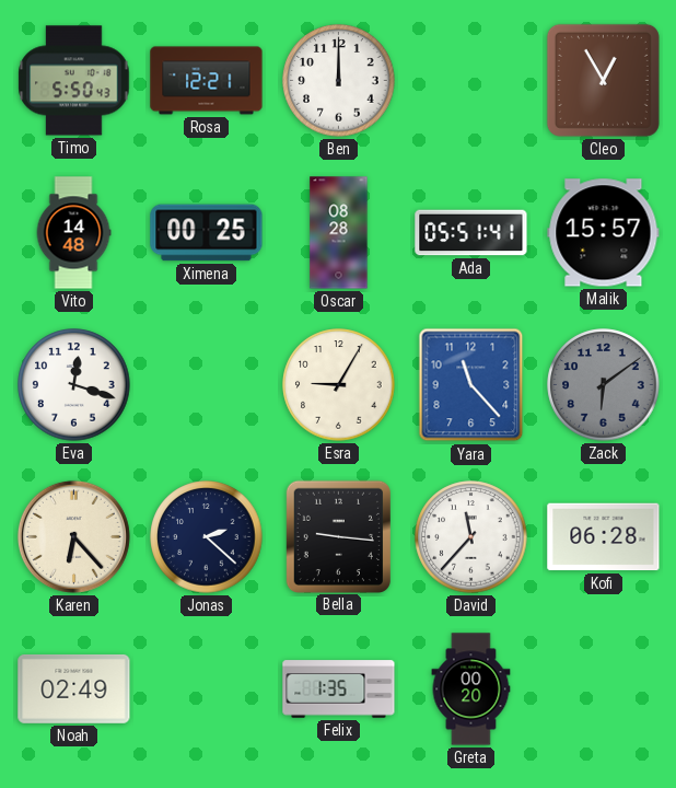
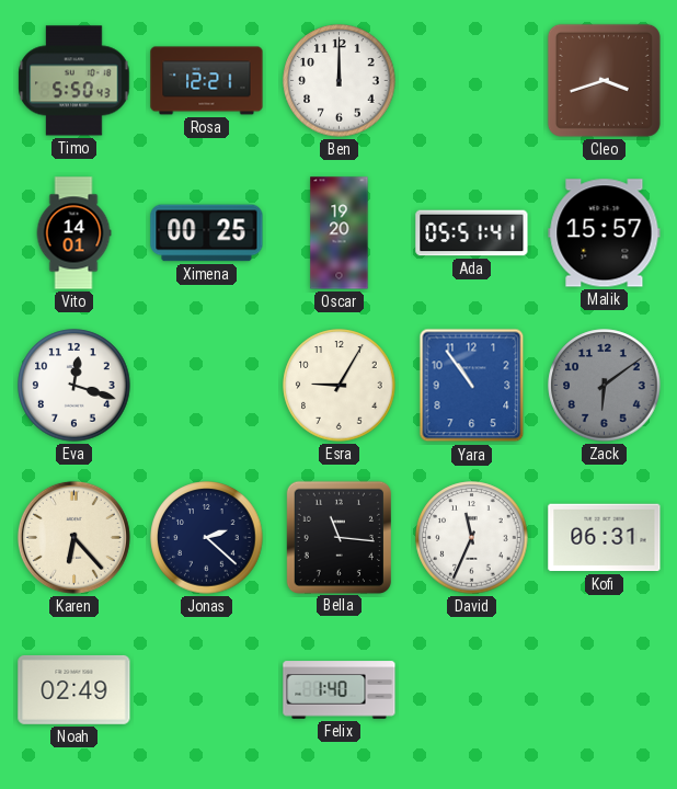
Cleo: 12:55 -> 3:42 (604, 80)
Vito: 14:48 -> 14:01 (73, 233)
Oscar: 08:28 -> 19:20 (340, 233)
Yara: 11:23 -> 10:54 (472, 386)
Bella: 9:16 -> 11:16 (338, 537)
David: 11:37 -> 11:34 (472, 538)
Kofi: 06:28 -> 06:31 (605, 538)
Felix: 1:35 -> 1:40 (340, 690)
Greta: 00:20 -> none (471, 690)
